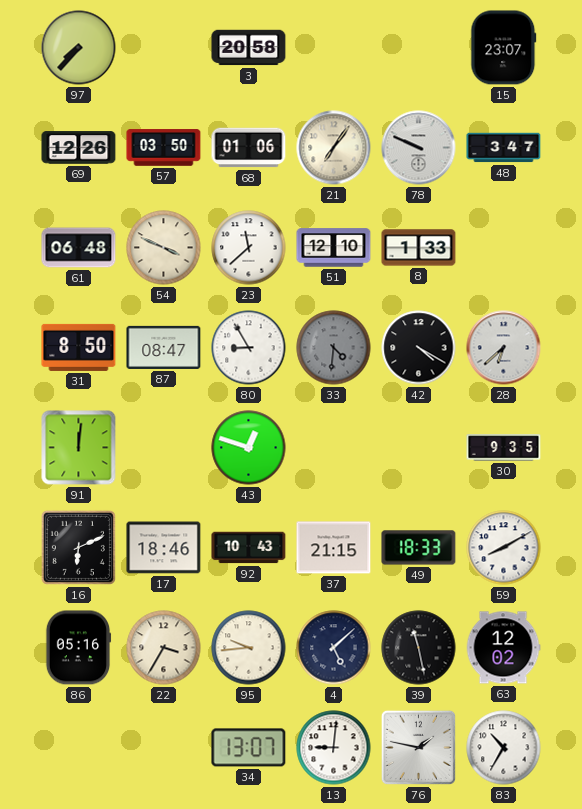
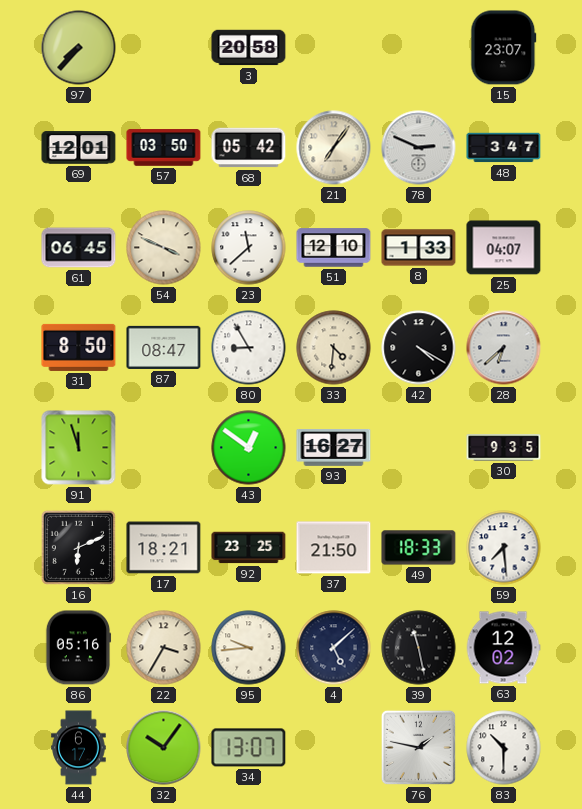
69: 12:26 -> 12:01 (79, 148)
68: 01:06 -> 05:42 (249, 148)
78: 9:49 -> 2:49 (419, 148)
61: 06:48 -> 06:45 (79, 248)
25: none -> 04:07 (504, 248)
33 dial: grey -> cream (334, 348)
91: 12:01 -> 11:57 (79, 448)
43: 12:48 -> 12:51 (249, 448)
93: none -> 16:27 (334, 448)
17: 18:46 -> 18:21 (164, 548)
92: 10:43 -> 23:25 (249, 548)
37: 21:15 -> 21:50 (334, 548)
59: 8:10 -> 7:29 (504, 548)
44: none -> 6:17 (79, 748)
32: none -> 10:06 (164, 748)
13: 9:01 -> none (334, 748)
83: 10:35 -> 10:30 (504, 748)
